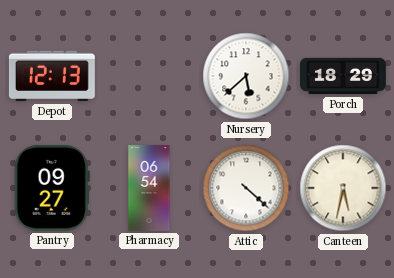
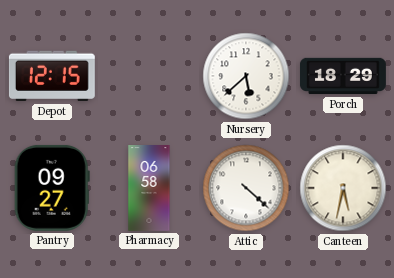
Depot: 12:13 -> 12:15 (52, 76)
Pharmacy: 06:54 -> 06:58 (149, 189)
